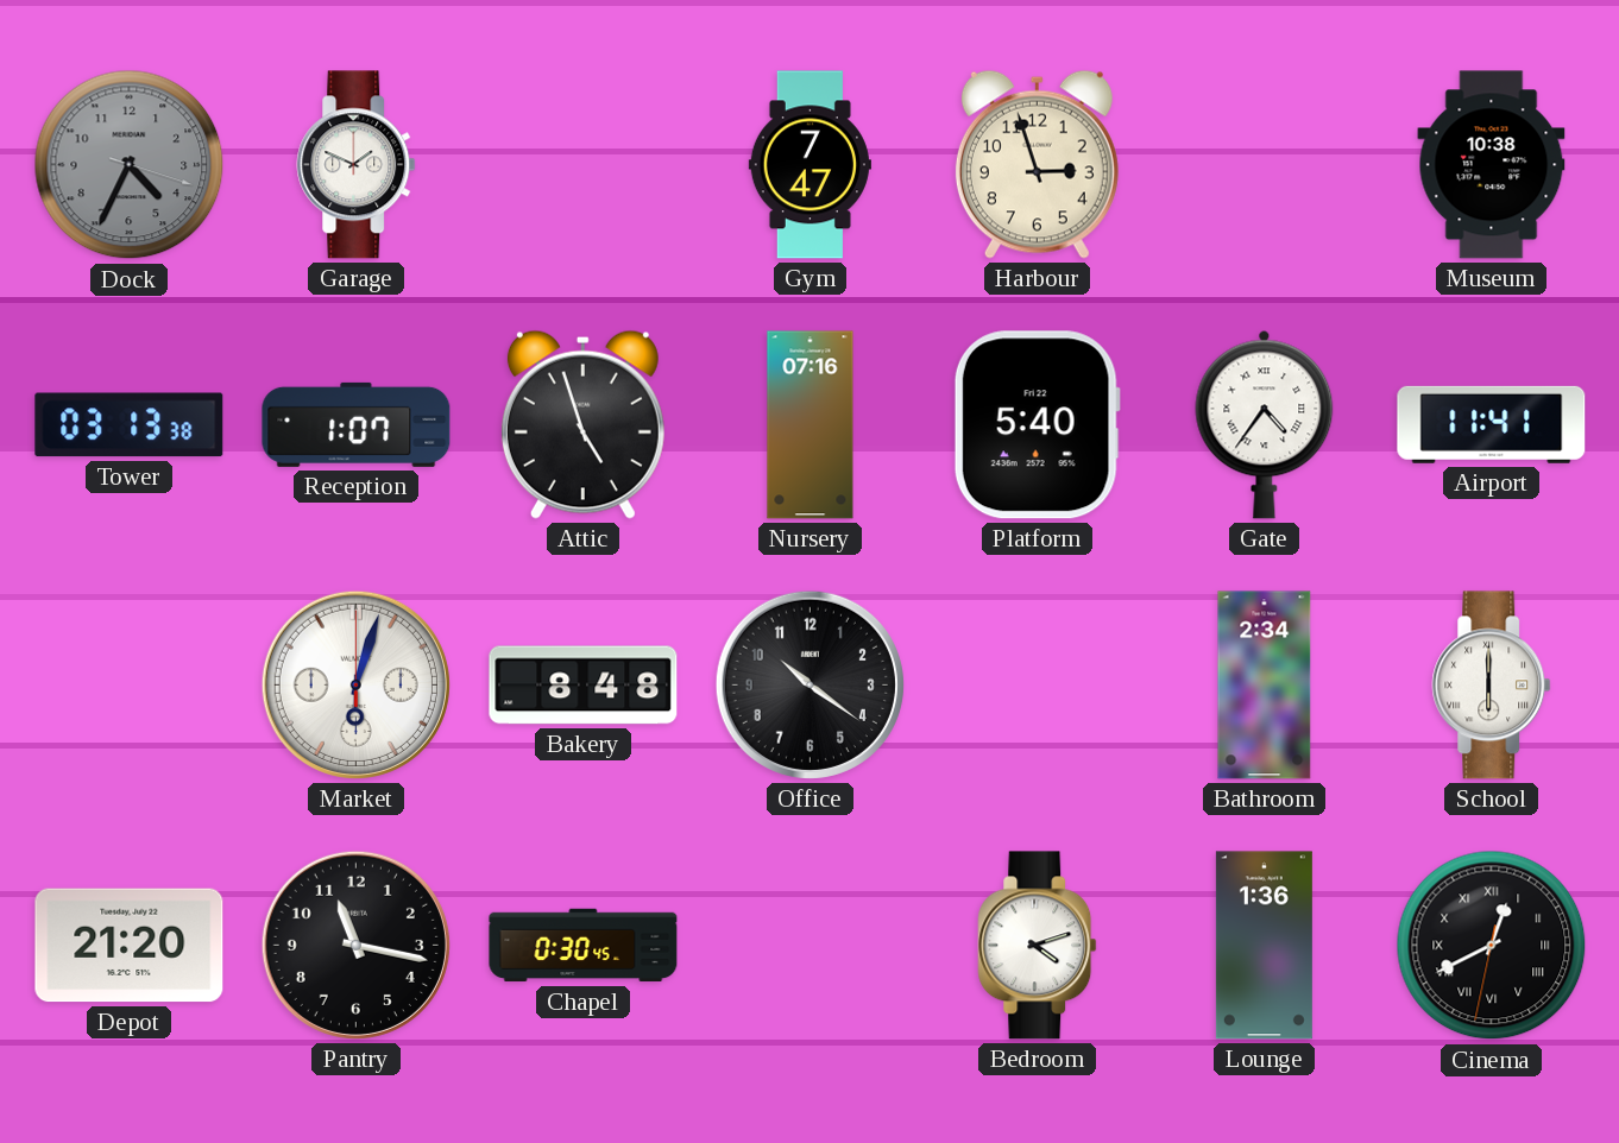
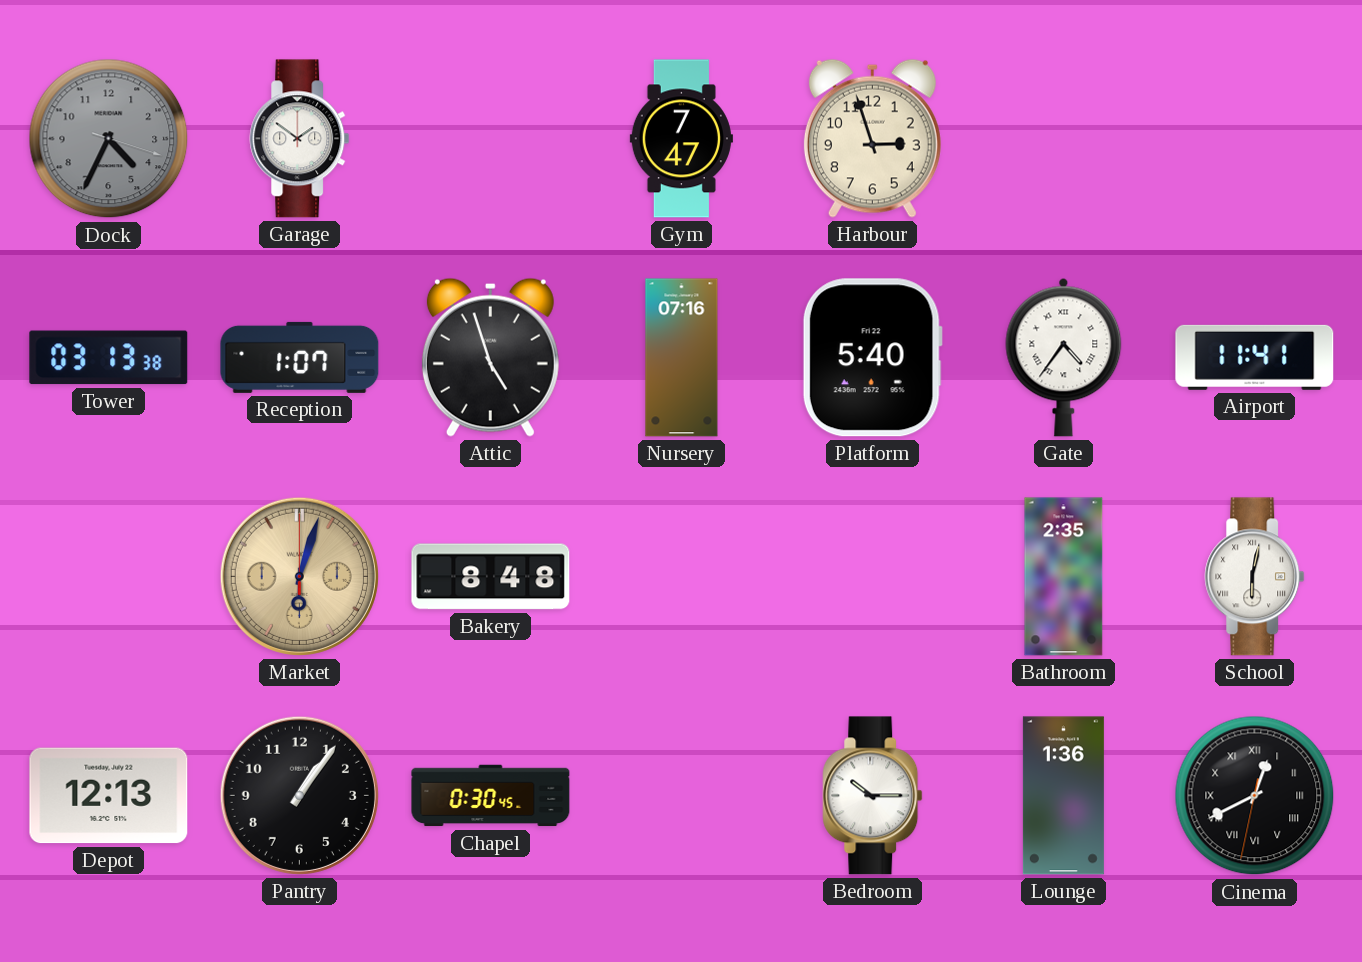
Garage: 1:49 -> 1:51 (300, 139)
Museum: 10:38 -> none (1492, 165)
Market dial: white -> champagne (299, 576)
Office: 10:21 -> none (809, 684)
Bathroom: 2:34 -> 2:35 (1064, 577)
School: 6:00 -> 6:02 (1255, 577)
Depot: 21:20 -> 12:13 (109, 796)
Pantry: 11:17 -> 1:06 (299, 795)
Bedroom: 4:12 -> 10:15 (873, 796)
